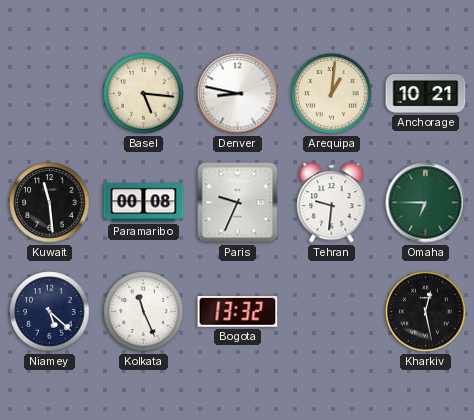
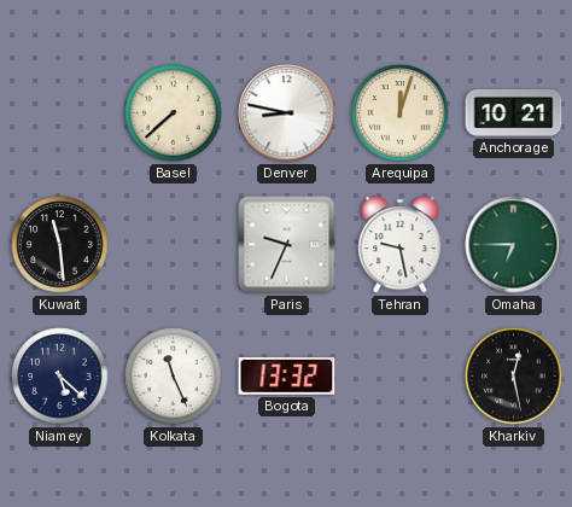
Basel: 5:16 -> 7:38 (174, 113)
Arequipa: 1:01 -> 12:03 (401, 113)
Paramaribo: 00:08 -> none (144, 203)
Tehran: 9:31 -> 9:28 (401, 245)
